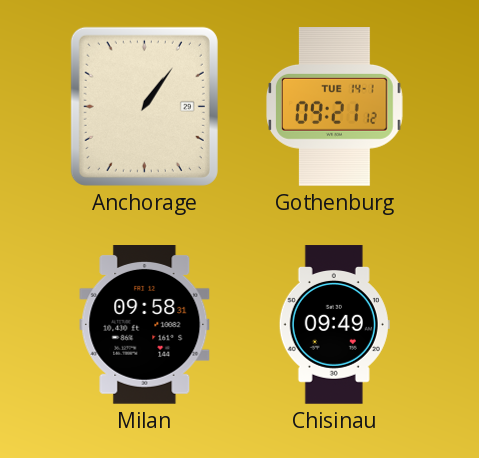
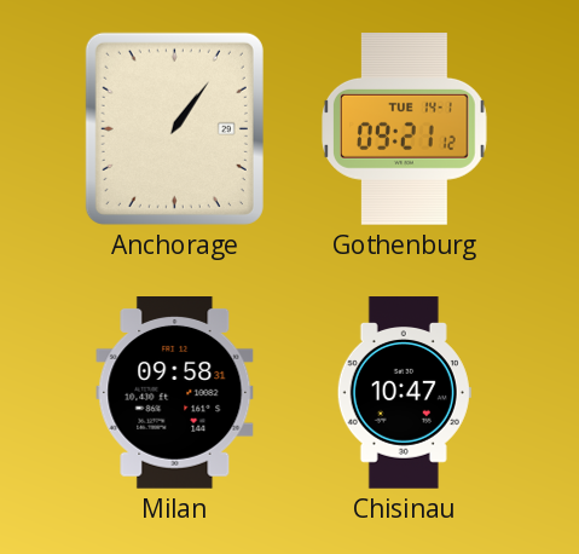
Chisinau: 09:49 -> 10:47 (404, 393)
